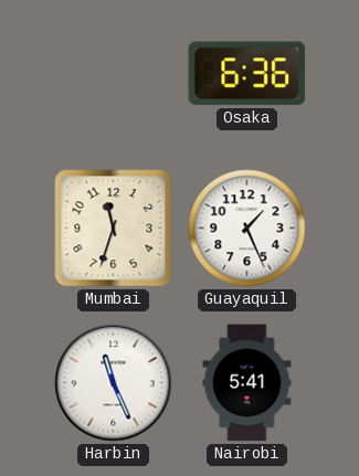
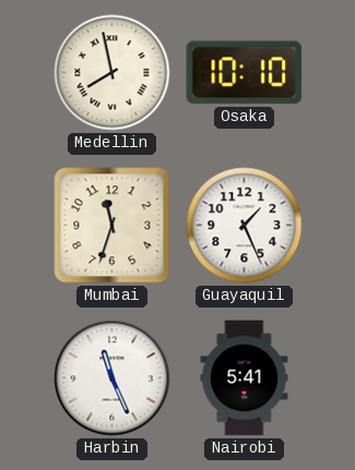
Medellin: none -> 7:58 (113, 73)
Osaka: 6:36 -> 10:10 (245, 73)
